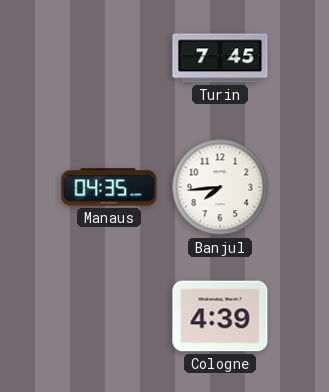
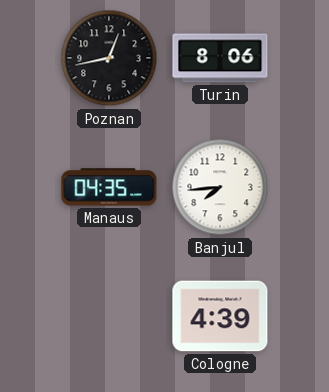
Poznan: none -> 12:43 (109, 58)
Turin: 7:45 -> 8:06 (220, 58)
